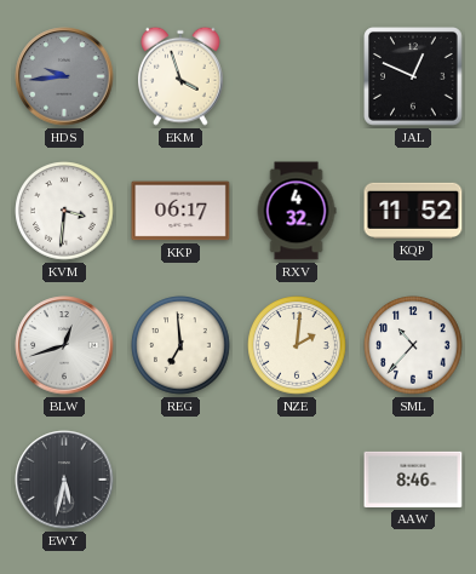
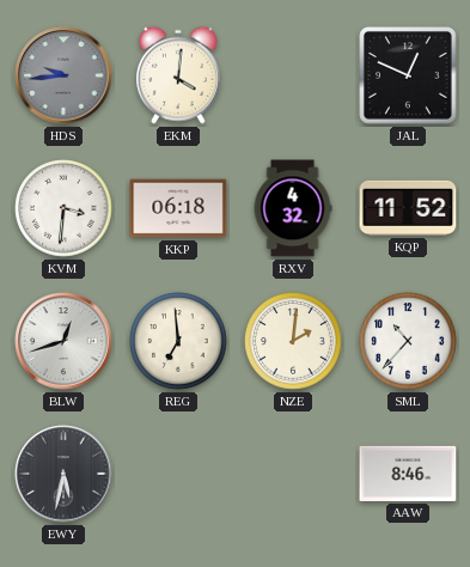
EKM: 3:57 -> 4:01 (179, 75)
KKP: 06:17 -> 06:18 (178, 208)
